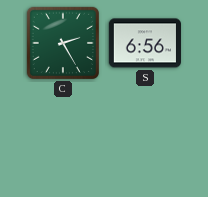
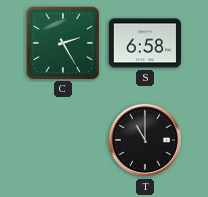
S: 6:56 -> 6:58 (144, 43)
T: none -> 11:00 (145, 140)
